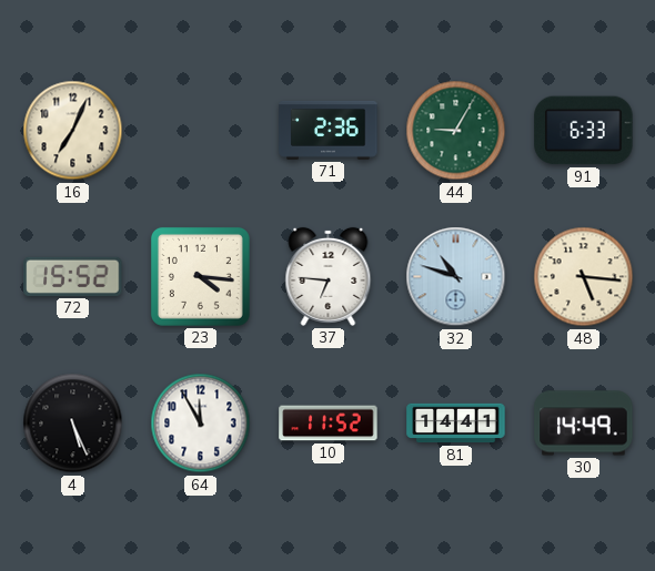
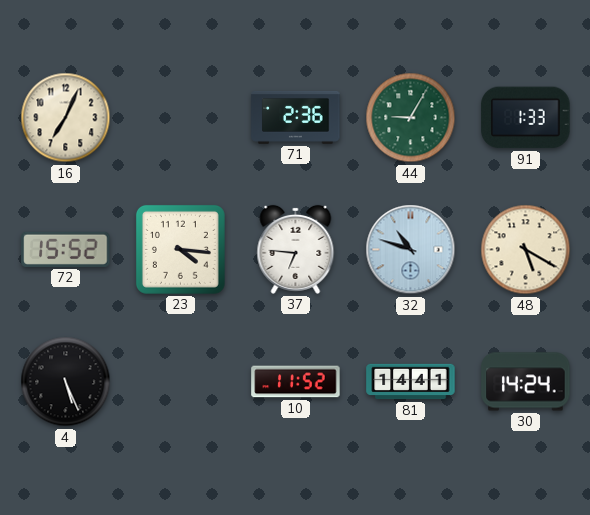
91: 6:33 -> 1:33 (526, 118)
48: 5:16 -> 5:20 (526, 250)
64: 11:55 -> none (201, 424)
30: 14:49 -> 14:24 (526, 382)
